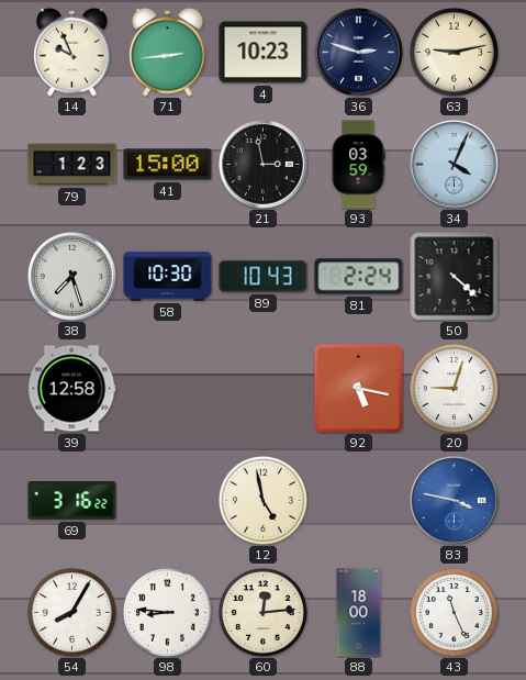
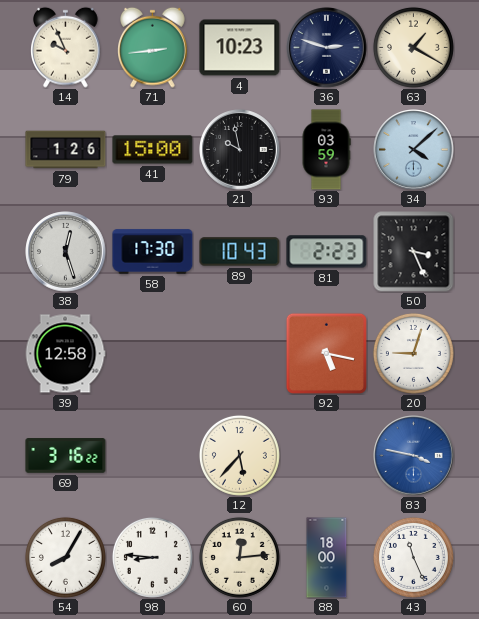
63: 9:13 -> 1:20 (413, 47)
79: 1:23 -> 1:26 (66, 150)
21: 2:58 -> 9:58 (240, 150)
34: 4:04 -> 4:08 (414, 150)
38: 7:27 -> 12:27 (66, 252)
58: 10:30 -> 17:30 (153, 252)
81: 2:24 -> 2:23 (327, 252)
50: 4:22 -> 3:26 (414, 252)
12: 4:58 -> 5:37 (239, 455)
